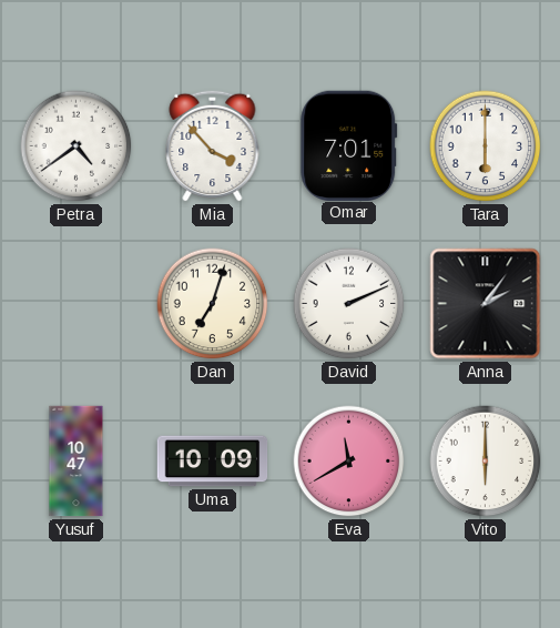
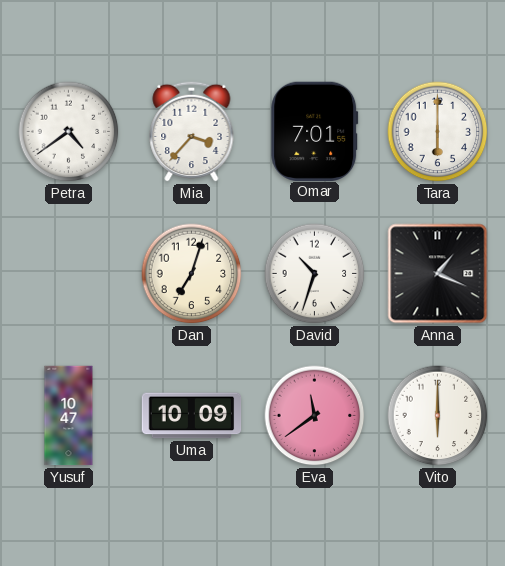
Mia: 3:53 -> 3:37 (192, 131)
David: 2:11 -> 10:33 (315, 274)
Anna: 2:06 -> 1:19 (438, 274)
Eva: 11:40 -> 11:39 (315, 416)
